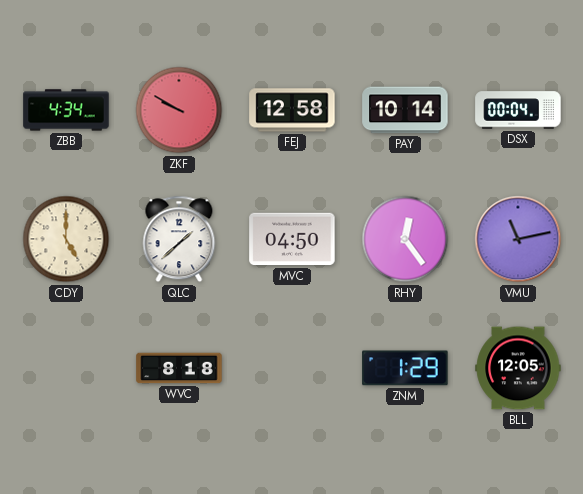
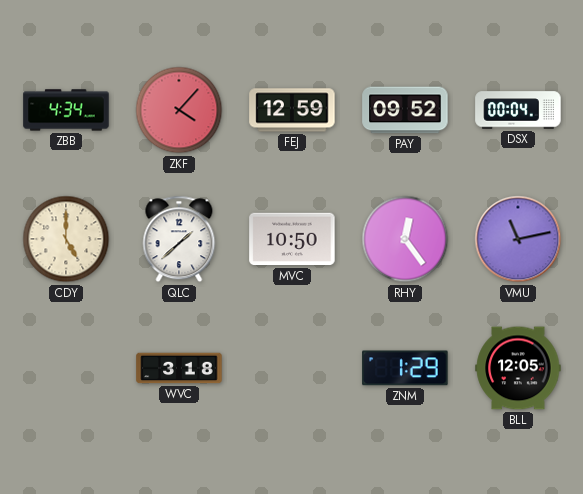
ZKF: 9:50 -> 4:07 (179, 110)
FEJ: 12:58 -> 12:59 (292, 110)
PAY: 10:14 -> 09:52 (405, 110)
MVC: 04:50 -> 10:50 (292, 239)
WVC: 8:18 -> 3:18 (179, 368)
